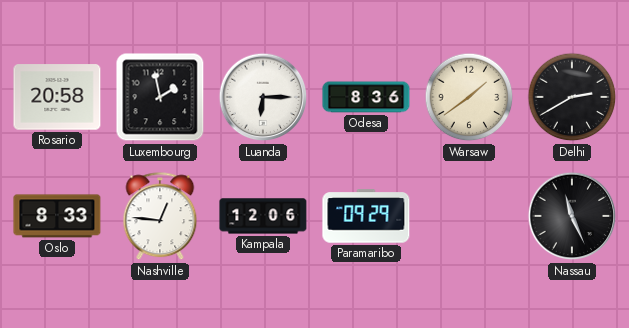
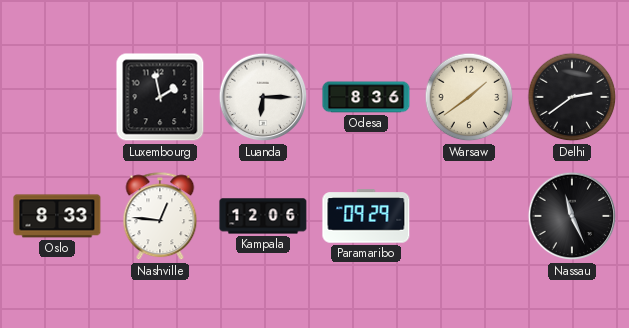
Rosario: 20:58 -> none (57, 97)
Delhi: 2:40 -> 2:39 (572, 97)
